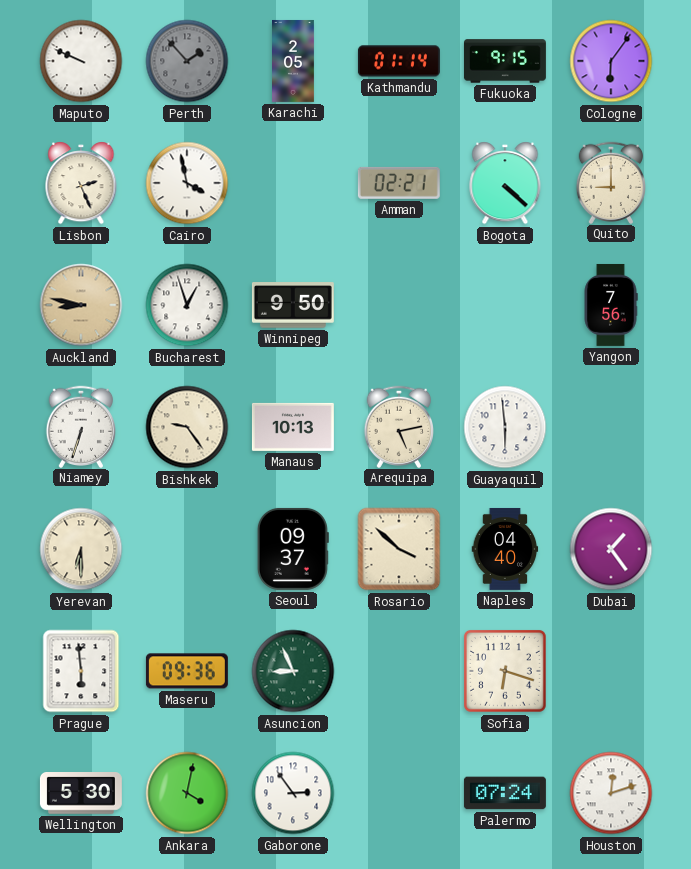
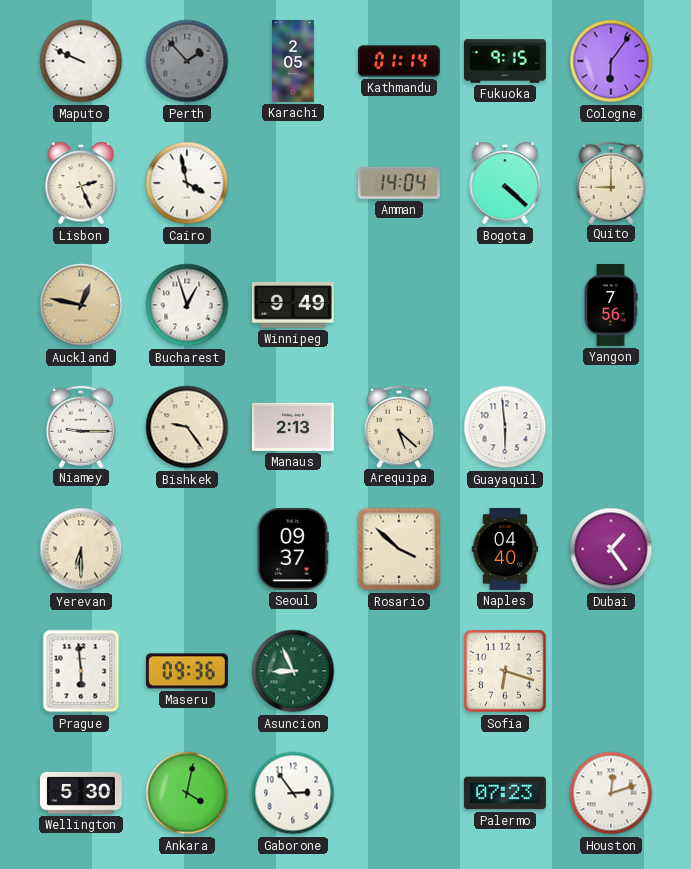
Amman: 02:21 -> 14:04 (399, 183)
Auckland: 8:47 -> 12:47 (81, 305)
Winnipeg: 9:50 -> 9:49 (293, 305)
Niamey: 6:33 -> 9:15 (80, 426)
Manaus: 10:13 -> 2:13 (293, 427)
Arequipa: 5:13 -> 5:22 (398, 426)
Palermo: 07:24 -> 07:23 (505, 793)
